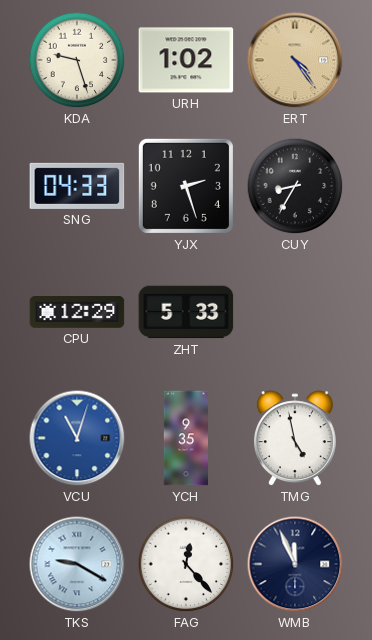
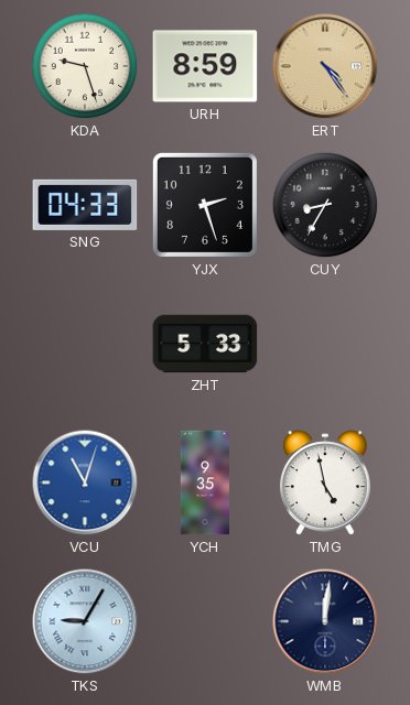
URH: 1:02 -> 8:59 (205, 66)
CPU: 12:29 -> none (77, 313)
TKS: 9:20 -> 9:05 (85, 621)
FAG: 12:23 -> none (186, 564)
WMB: 11:56 -> 12:01 (325, 621)
